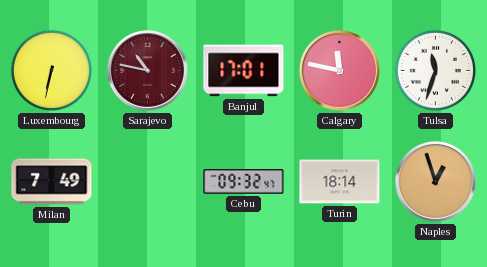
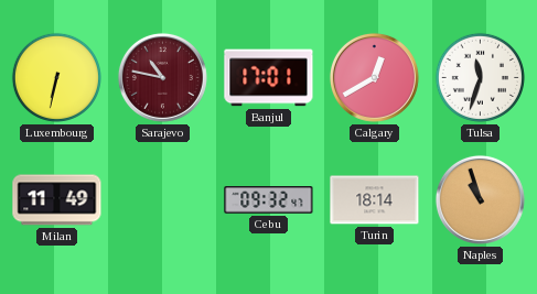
Calgary: 11:47 -> 12:40 (374, 77)
Milan: 7:49 -> 11:49 (57, 200)
Naples: 12:57 -> 10:57 (480, 199)
